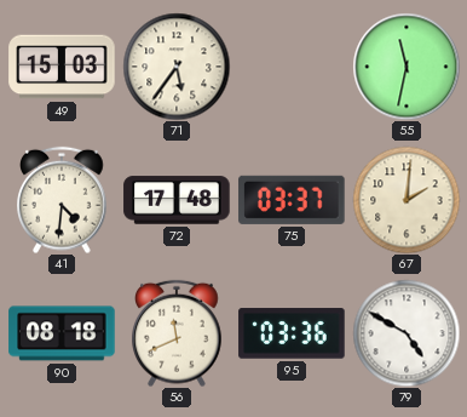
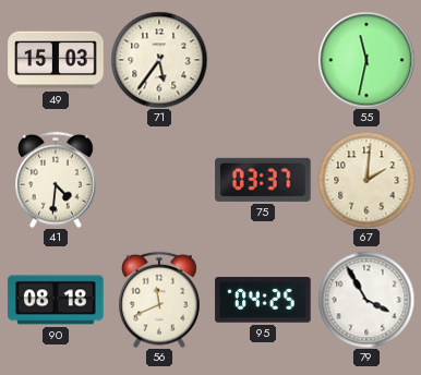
72: 17:48 -> none (177, 200)
95: 03:36 -> 04:25 (263, 300)
79: 4:50 -> 3:55 (366, 300)
